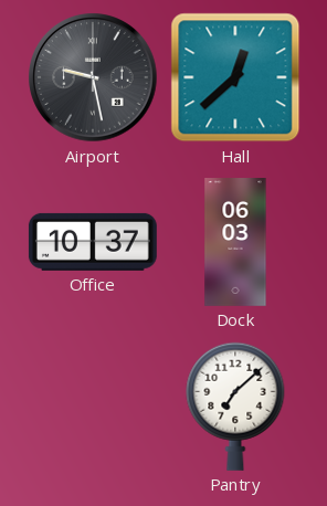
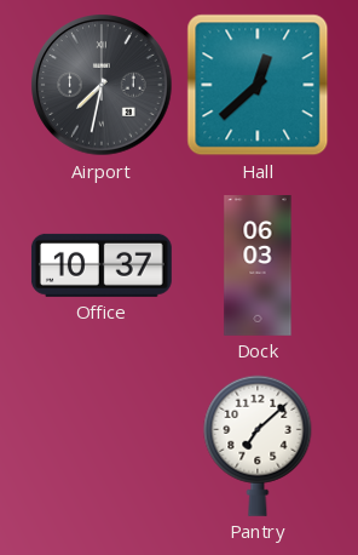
Airport: 9:28 -> 7:32 (102, 85)
